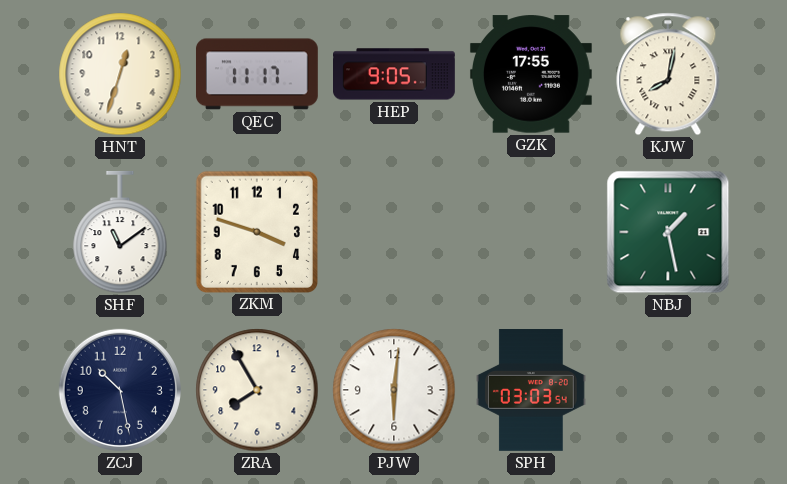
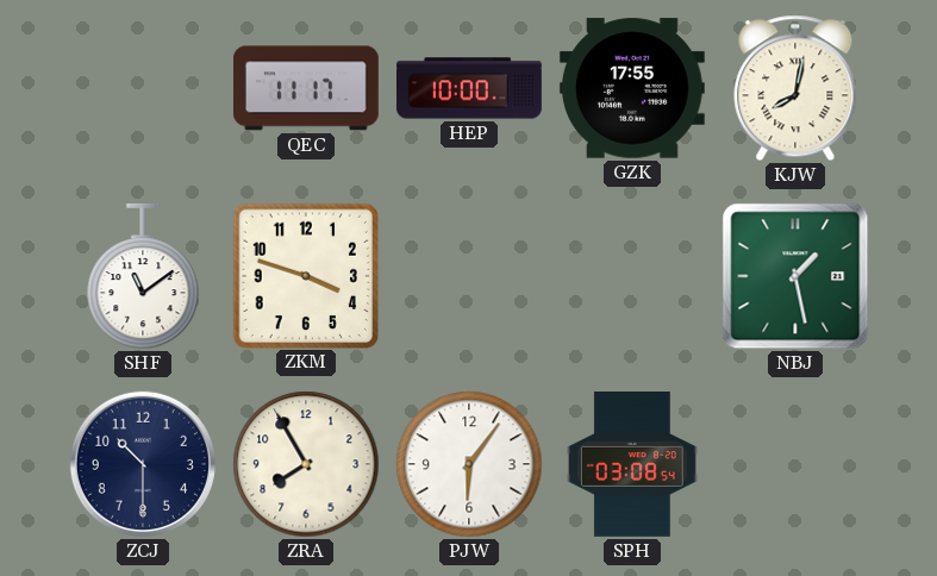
HNT: 12:33 -> none (120, 74)
HEP: 9:05 -> 10:00 (470, 88)
ZCJ: 10:28 -> 10:30 (143, 464)
PJW: 6:01 -> 6:06 (469, 464)
SPH: 03:03 -> 03:08 (633, 465)
